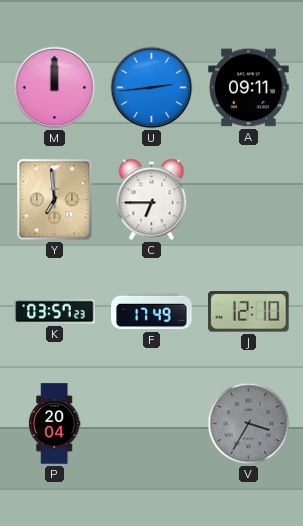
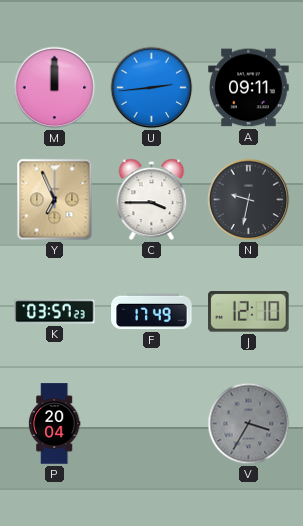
Y: 6:59 -> 6:56 (55, 200)
C: 6:45 -> 3:45 (152, 200)
N: none -> 9:32 (249, 200)
